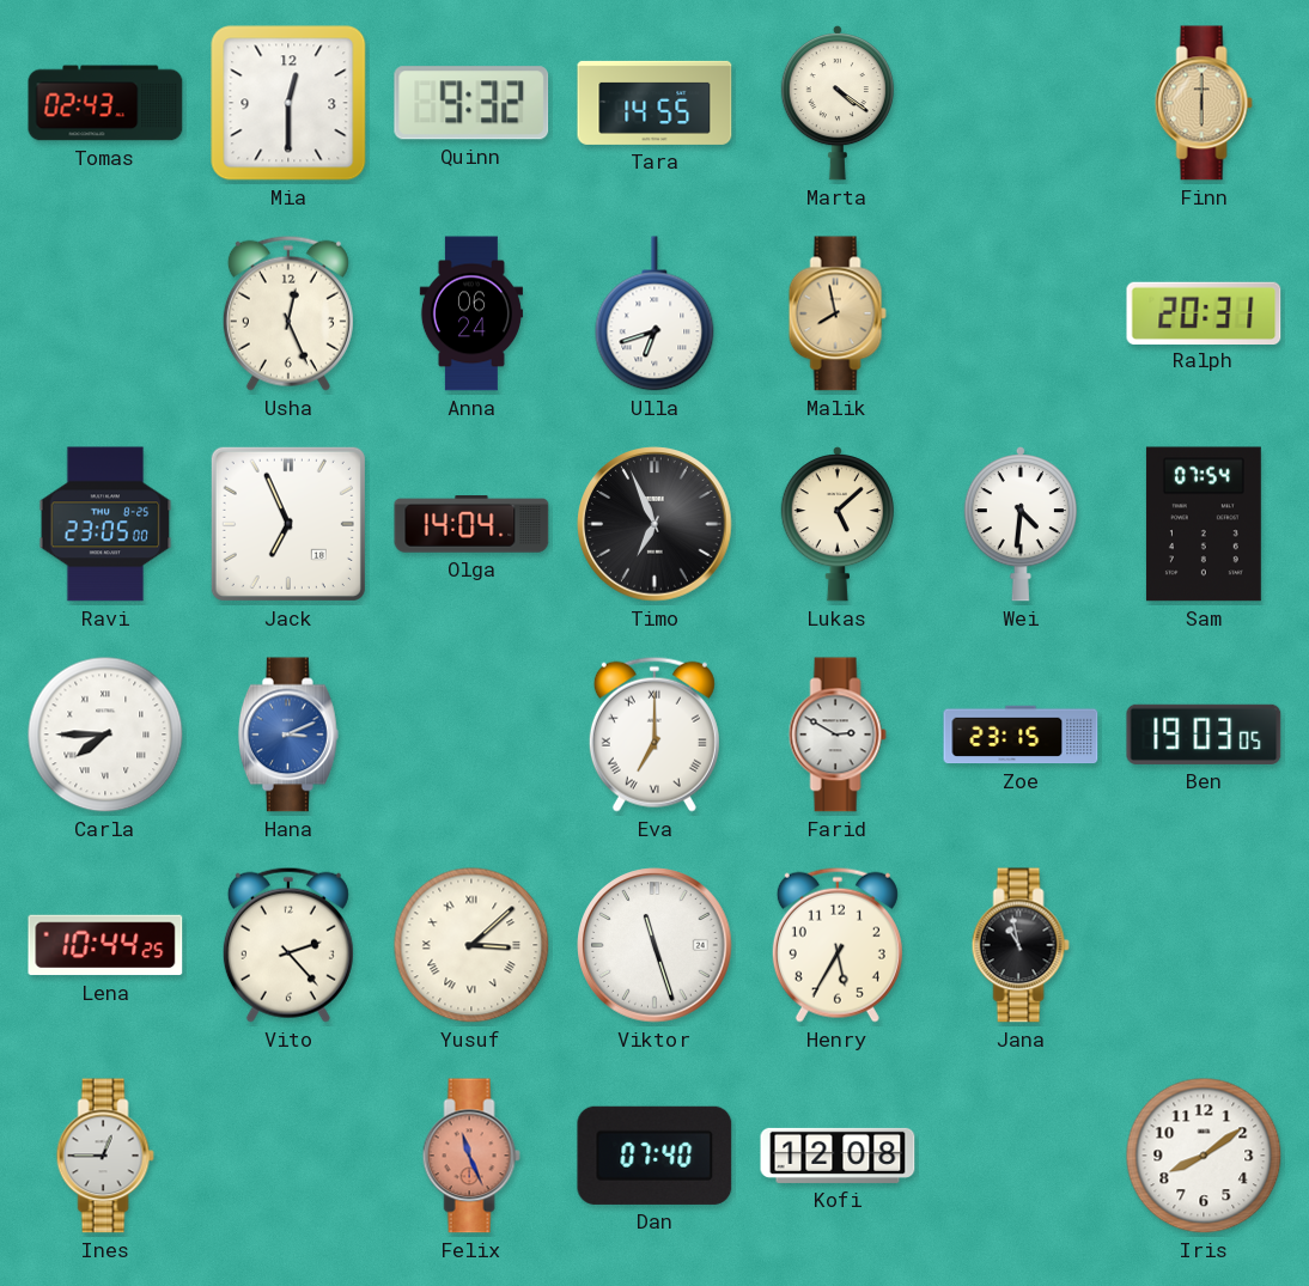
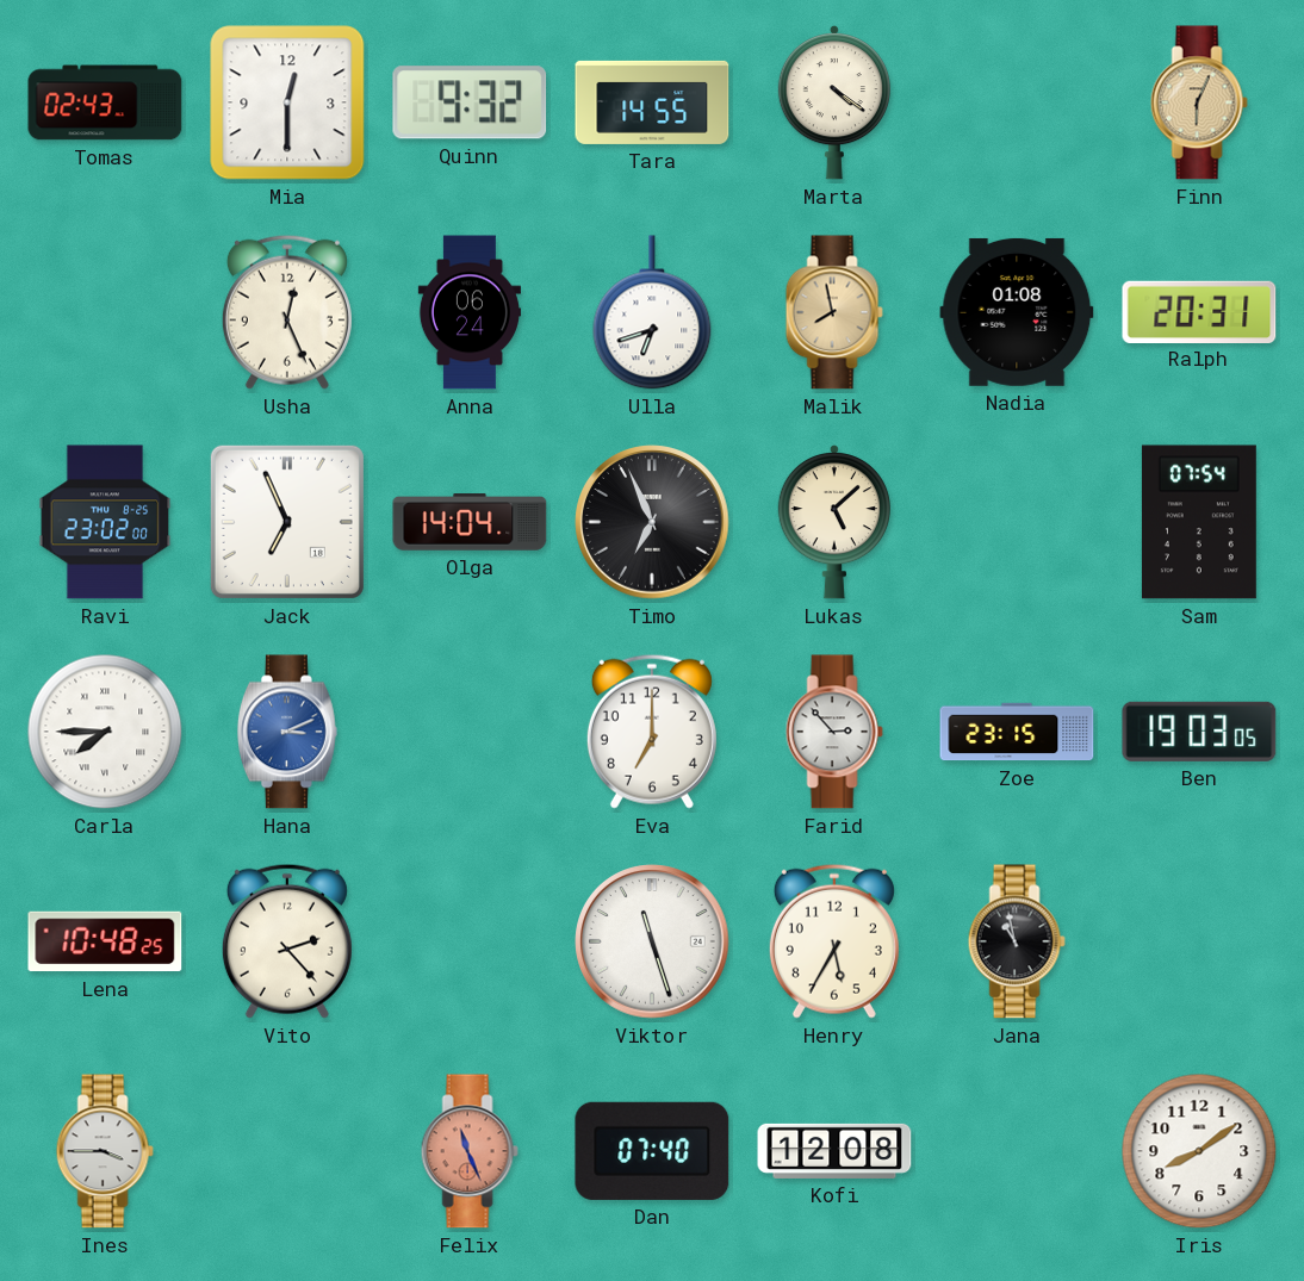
Finn: 6:00 -> 6:04 (1199, 102)
Nadia: none -> 01:08 (1017, 312)
Ravi: 23:05 -> 23:02 (105, 522)
Wei: 4:31 -> none (1021, 524)
Eva numerals: Roman -> Arabic (652, 732)
Farid: 2:50 -> 2:53 (834, 732)
Lena: 10:44 -> 10:48 (105, 941)
Yusuf: 3:08 -> none (471, 945)
Ines: 12:45 -> 3:45 (105, 1151)
